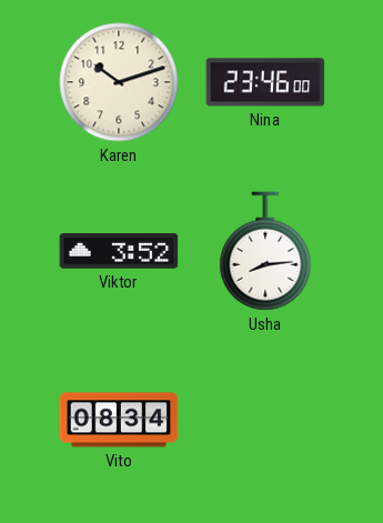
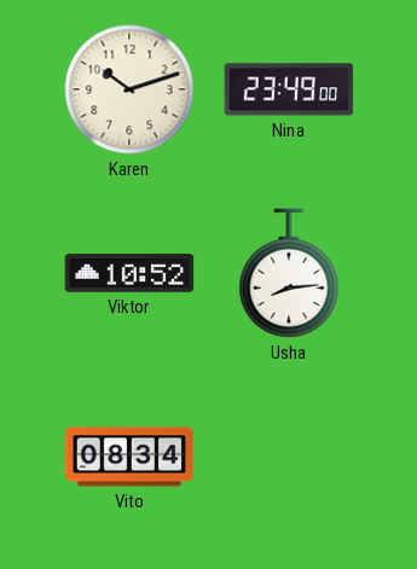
Nina: 23:46 -> 23:49 (289, 89)
Viktor: 3:52 -> 10:52 (129, 274)
